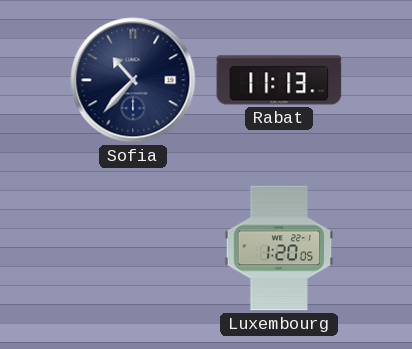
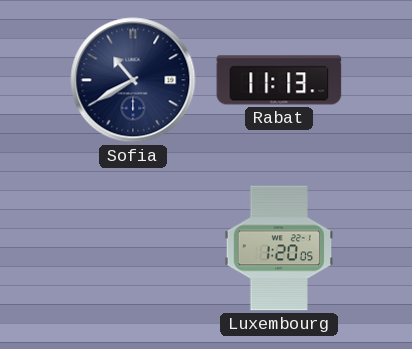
Sofia: 10:37 -> 10:40 (133, 80)
